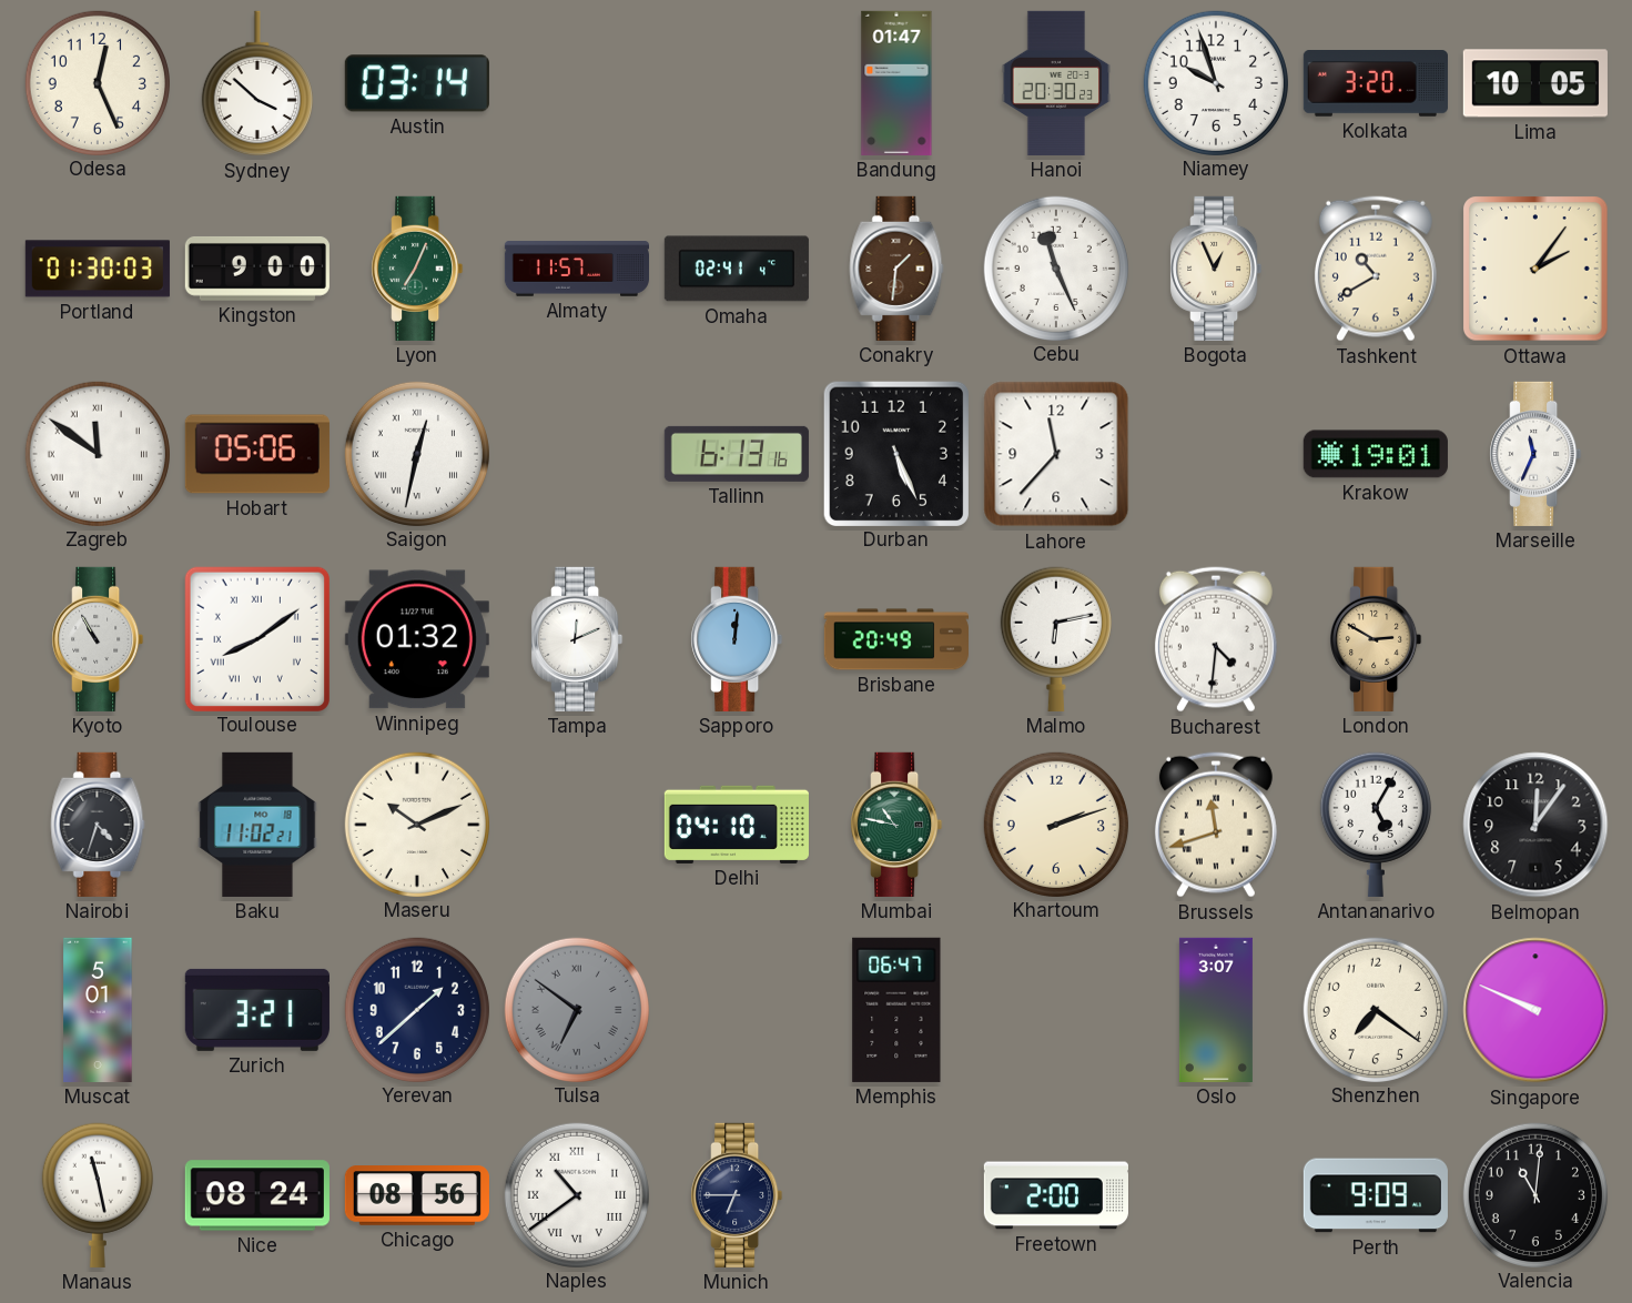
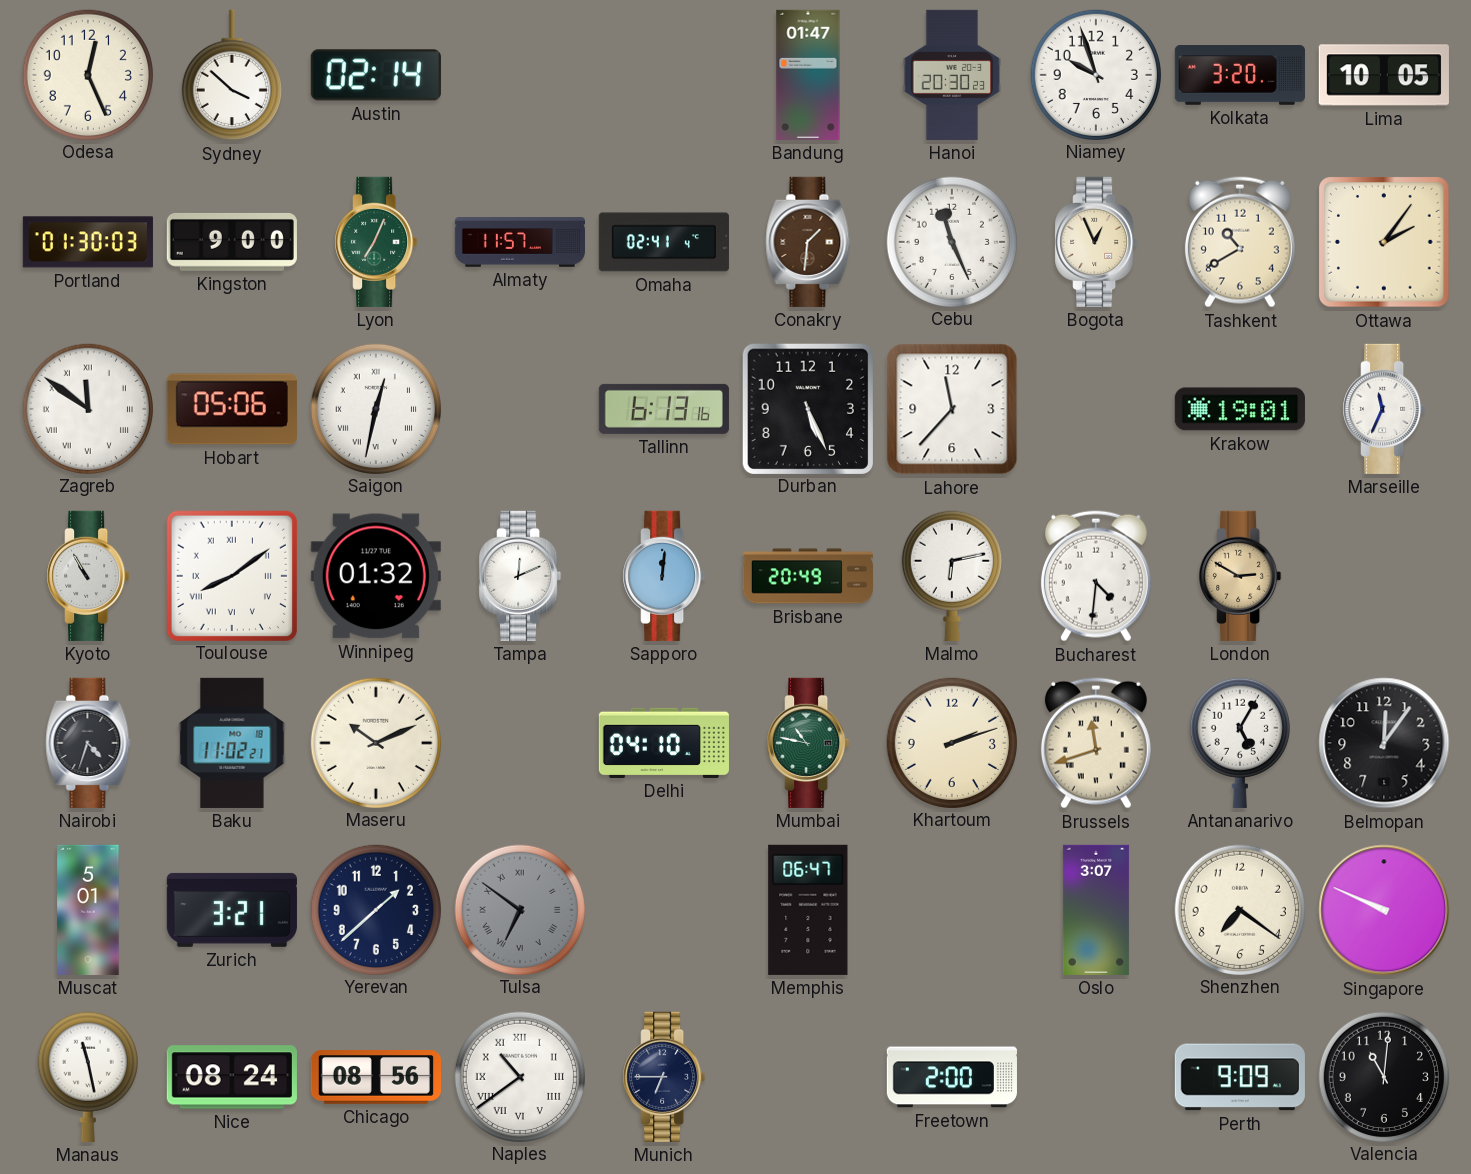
Austin: 03:14 -> 02:14 (376, 75)
